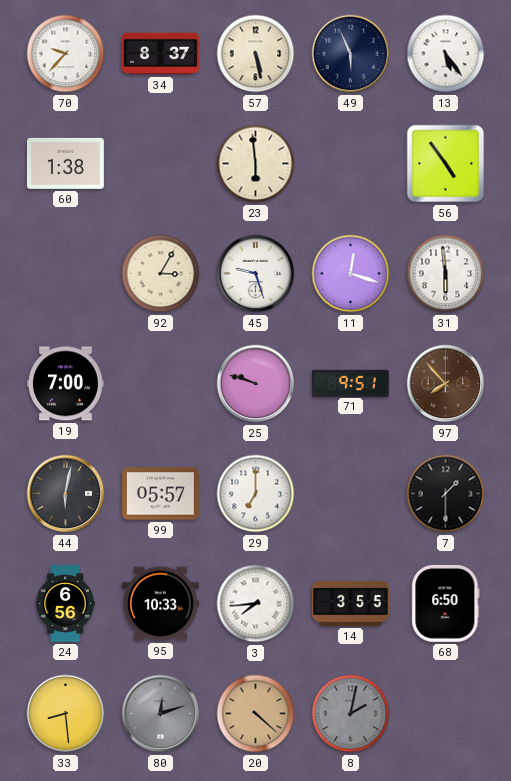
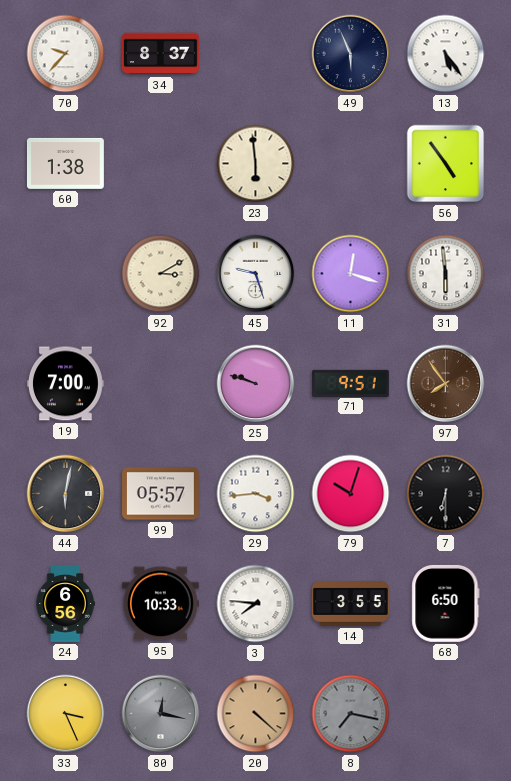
57: 5:28 -> none (256, 54)
92: 3:05 -> 3:10 (161, 274)
97: 7:53 -> 7:54 (446, 384)
29: 7:00 -> 3:44 (256, 494)
79: none -> 10:03 (351, 494)
7: 1:30 -> 6:30 (446, 494)
3: 7:44 -> 7:46 (256, 604)
33: 8:29 -> 3:26 (66, 714)
80: 12:12 -> 12:17 (161, 714)
8: 2:02 -> 7:17 (351, 714)
